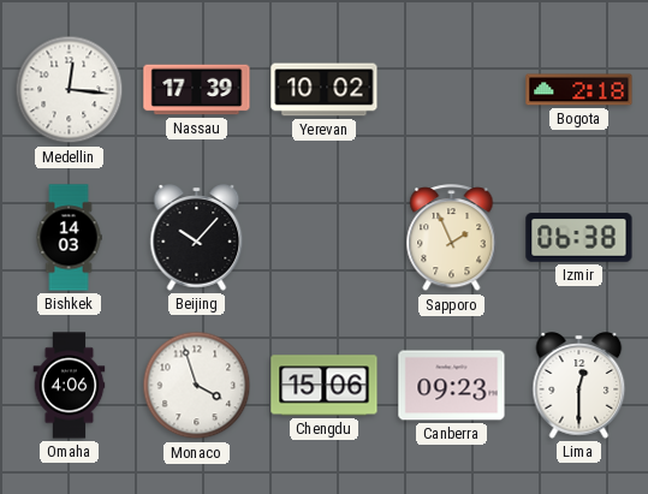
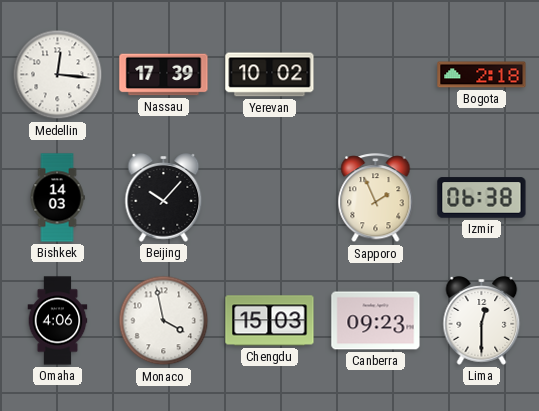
Monaco: 3:57 -> 3:58 (164, 321)
Chengdu: 15:06 -> 15:03 (270, 321)
